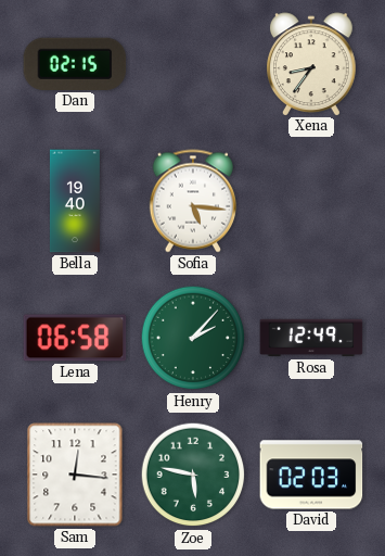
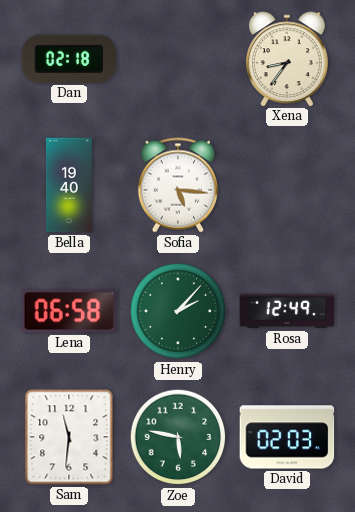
Dan: 02:15 -> 02:18 (69, 59)
Sam: 12:16 -> 11:31 (69, 437)
